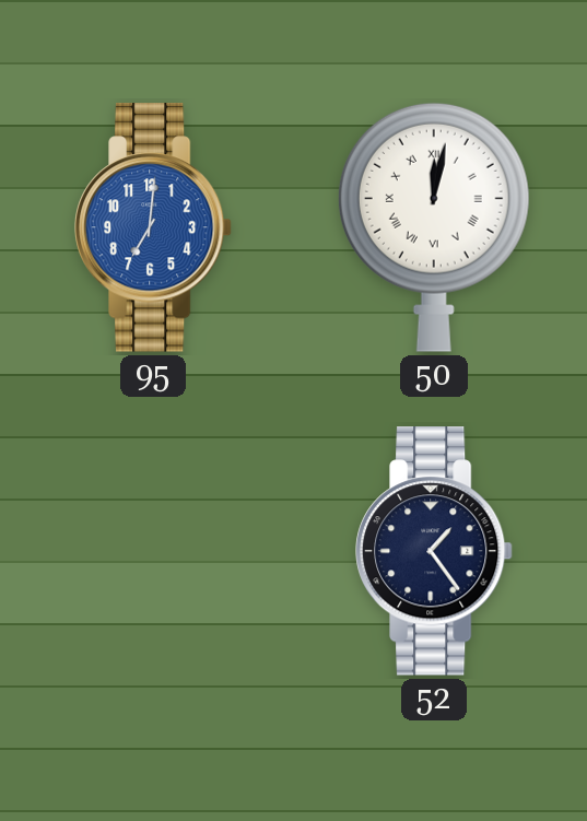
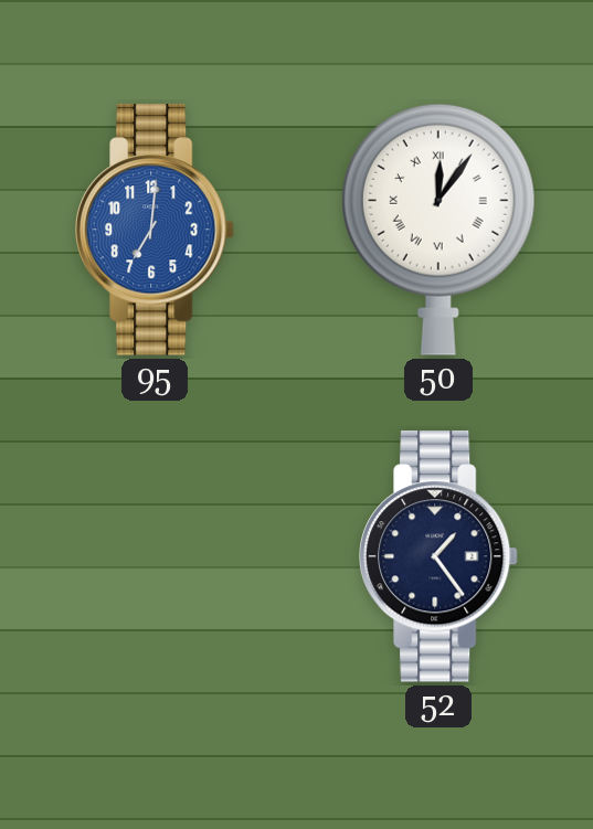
50: 12:02 -> 12:06 (438, 230)
